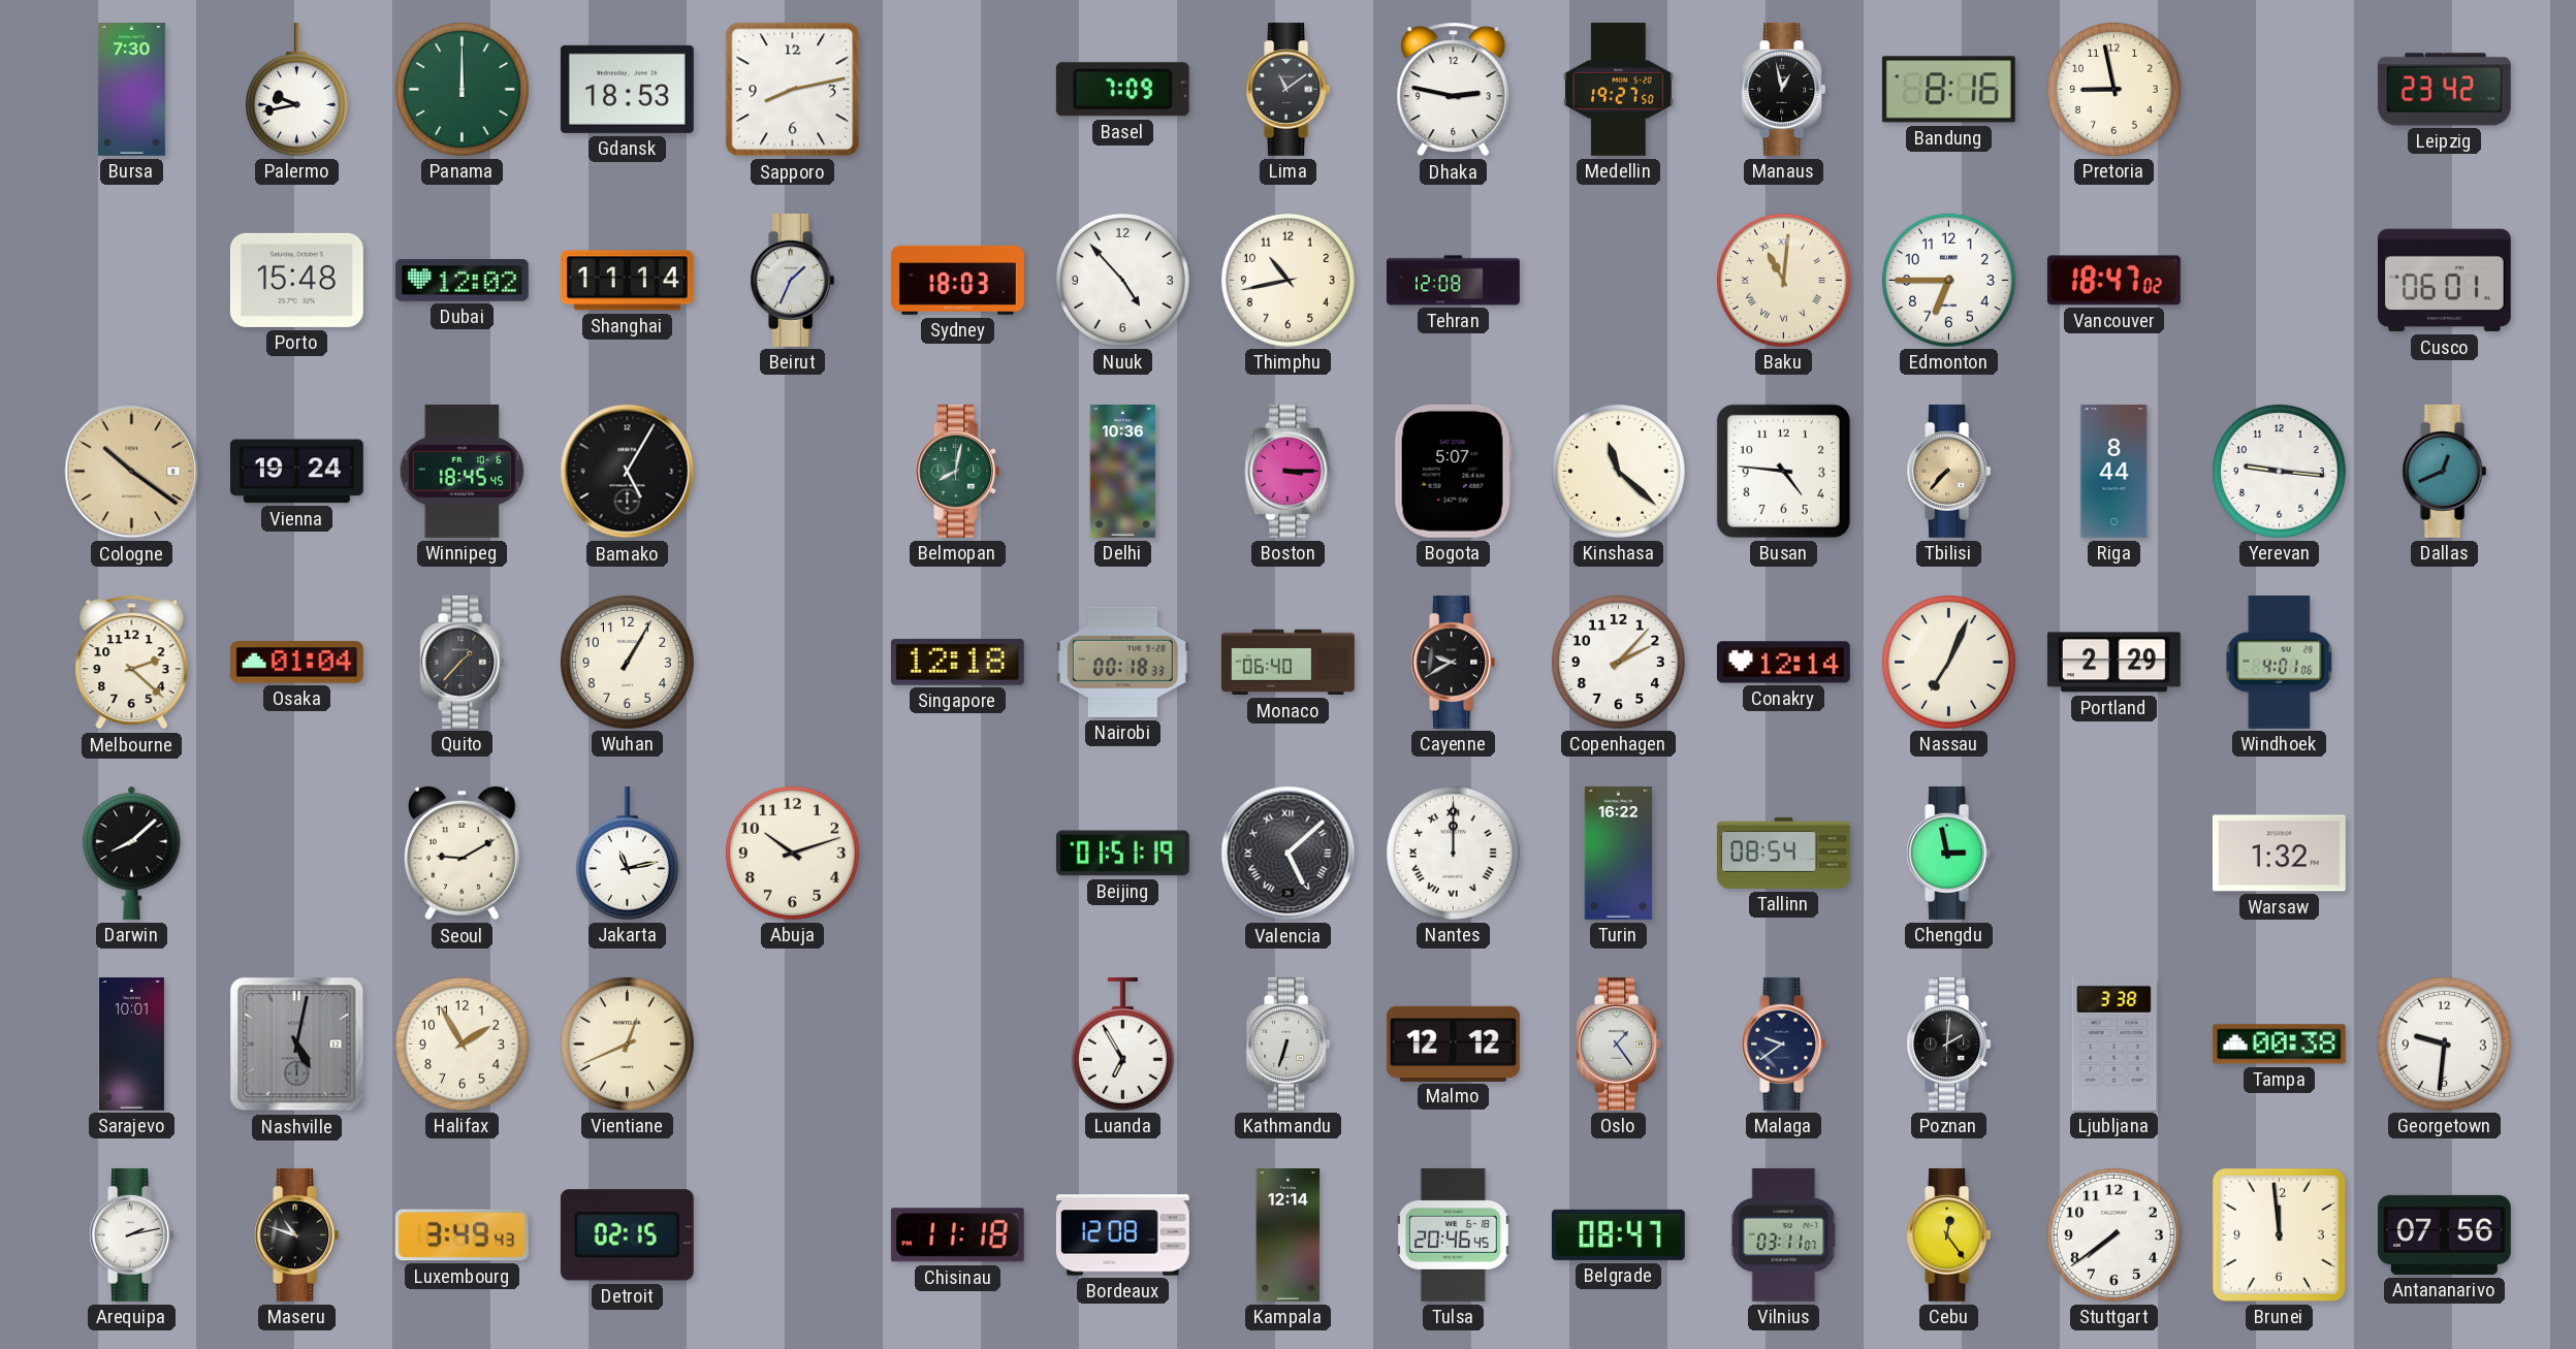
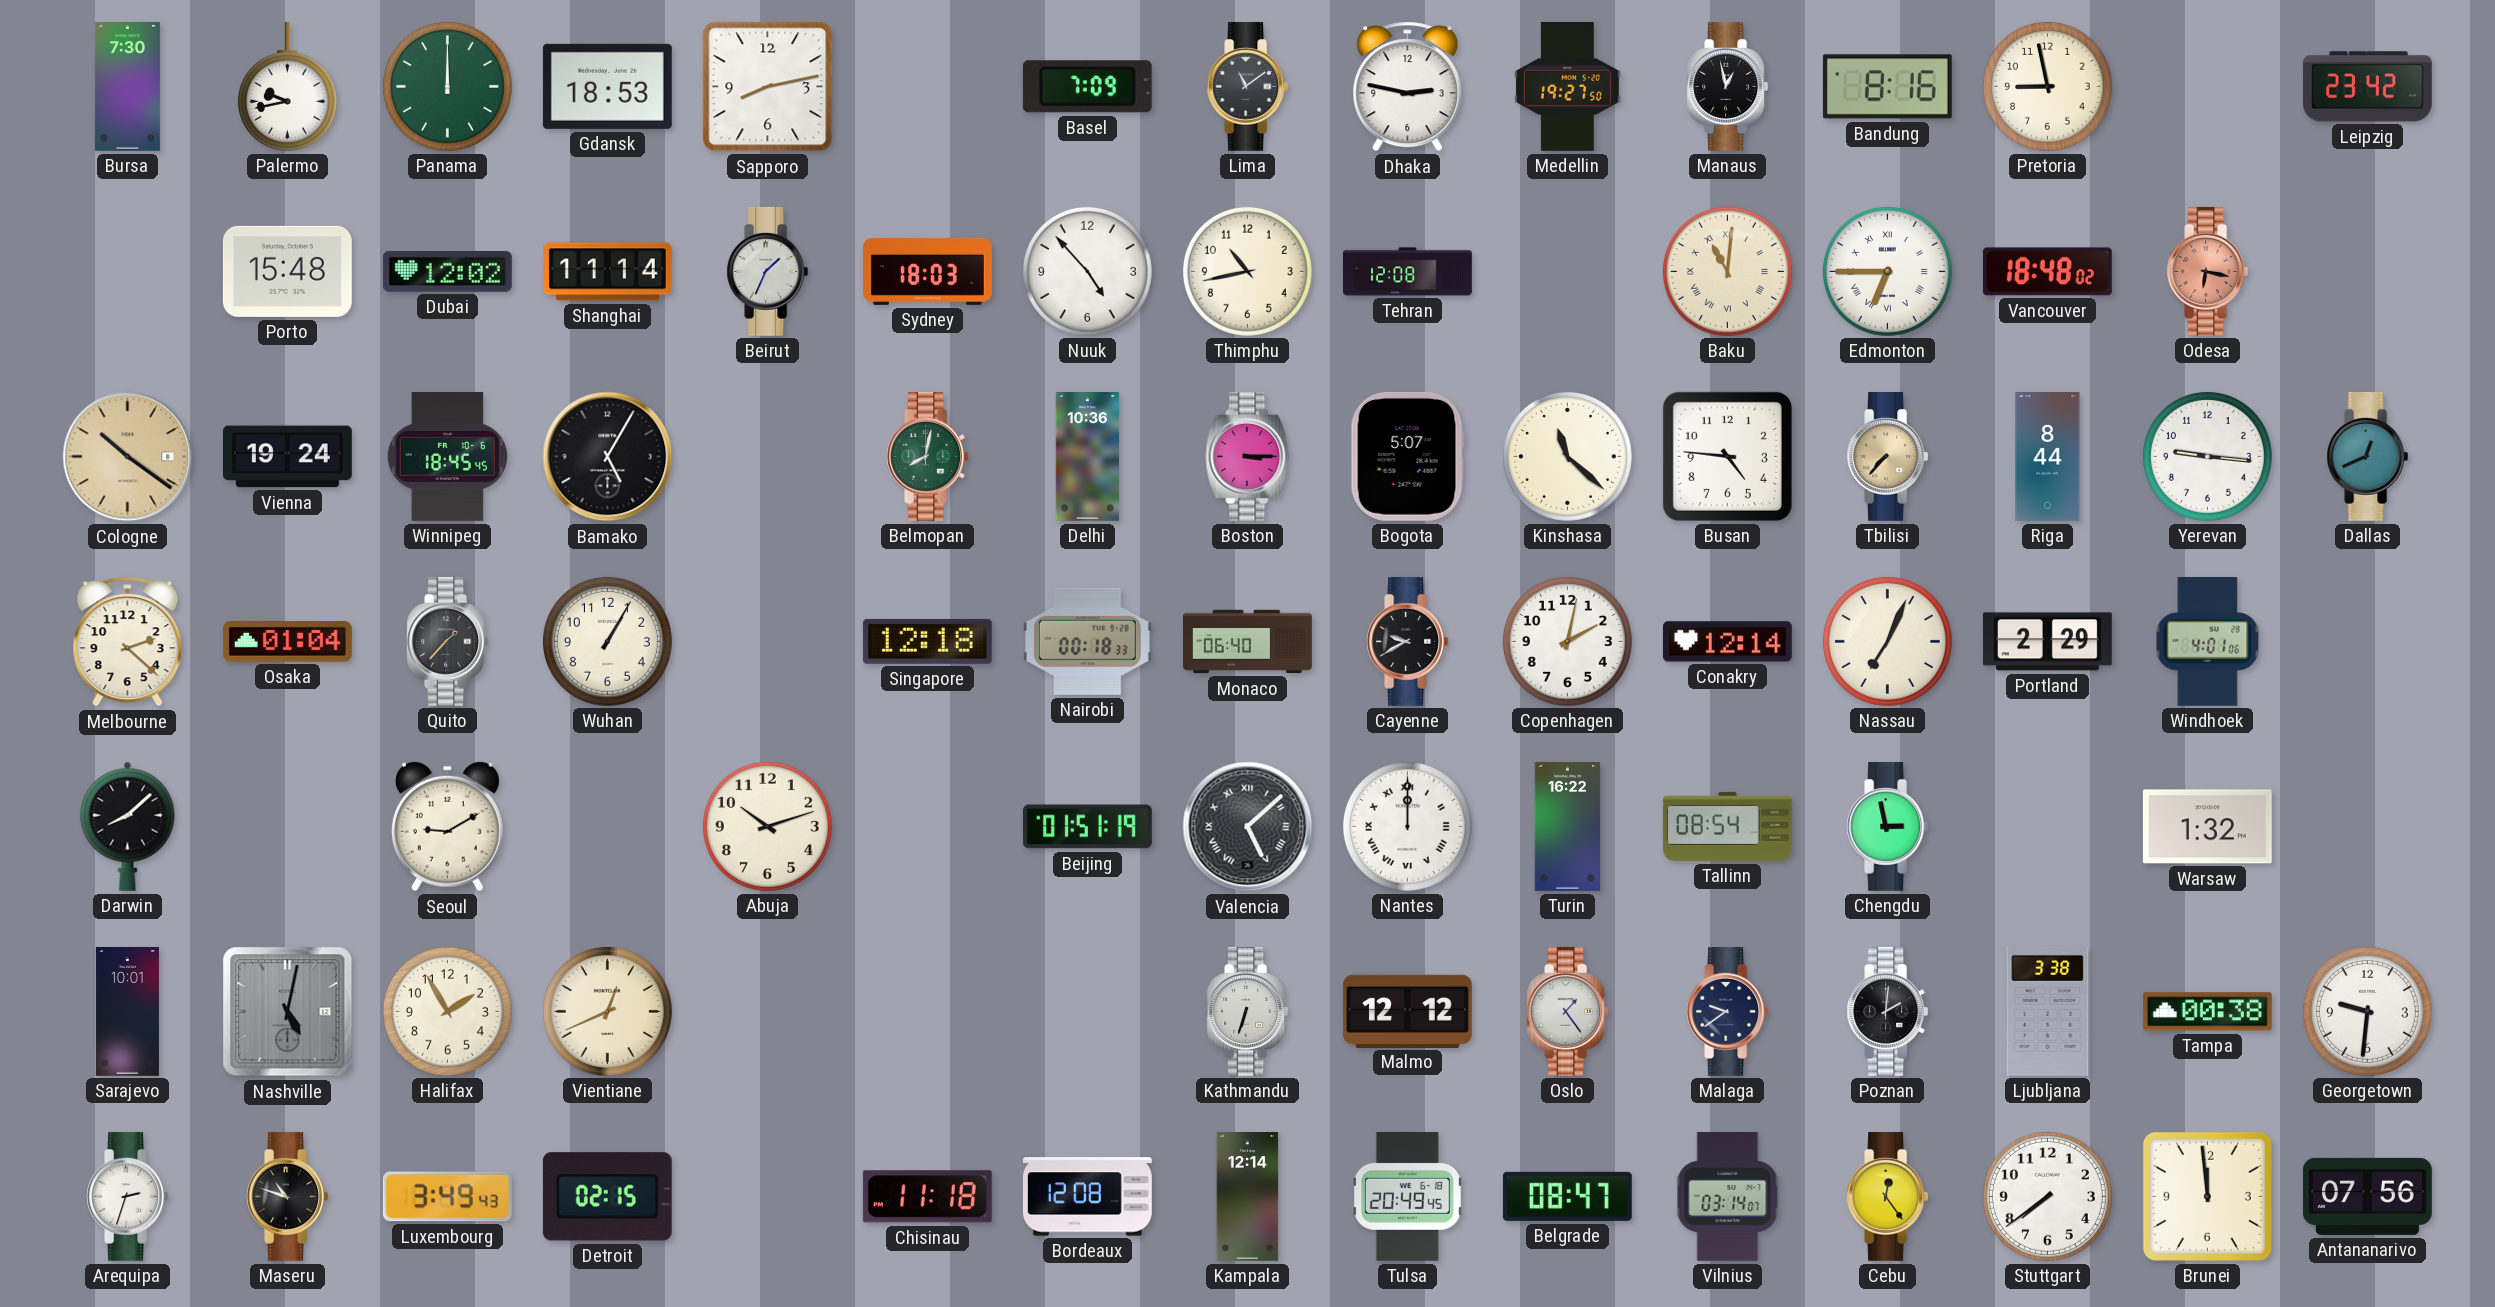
Edmonton numerals: Arabic -> Roman (1887, 271)
Vancouver: 18:47 -> 18:48 (2047, 272)
Odesa: none -> 6:17 (2208, 271)
Cusco: 06:01 -> none (2444, 281)
Copenhagen: 2:07 -> 2:02 (1567, 641)
Jakarta: 11:13 -> none (627, 853)
Luanda: 6:55 -> none (1122, 1043)
Arequipa: 2:13 -> 2:33 (128, 1196)
Tulsa: 20:46 -> 20:49 (1407, 1196)
Vilnius: 03:11 -> 03:14 (1728, 1196)
